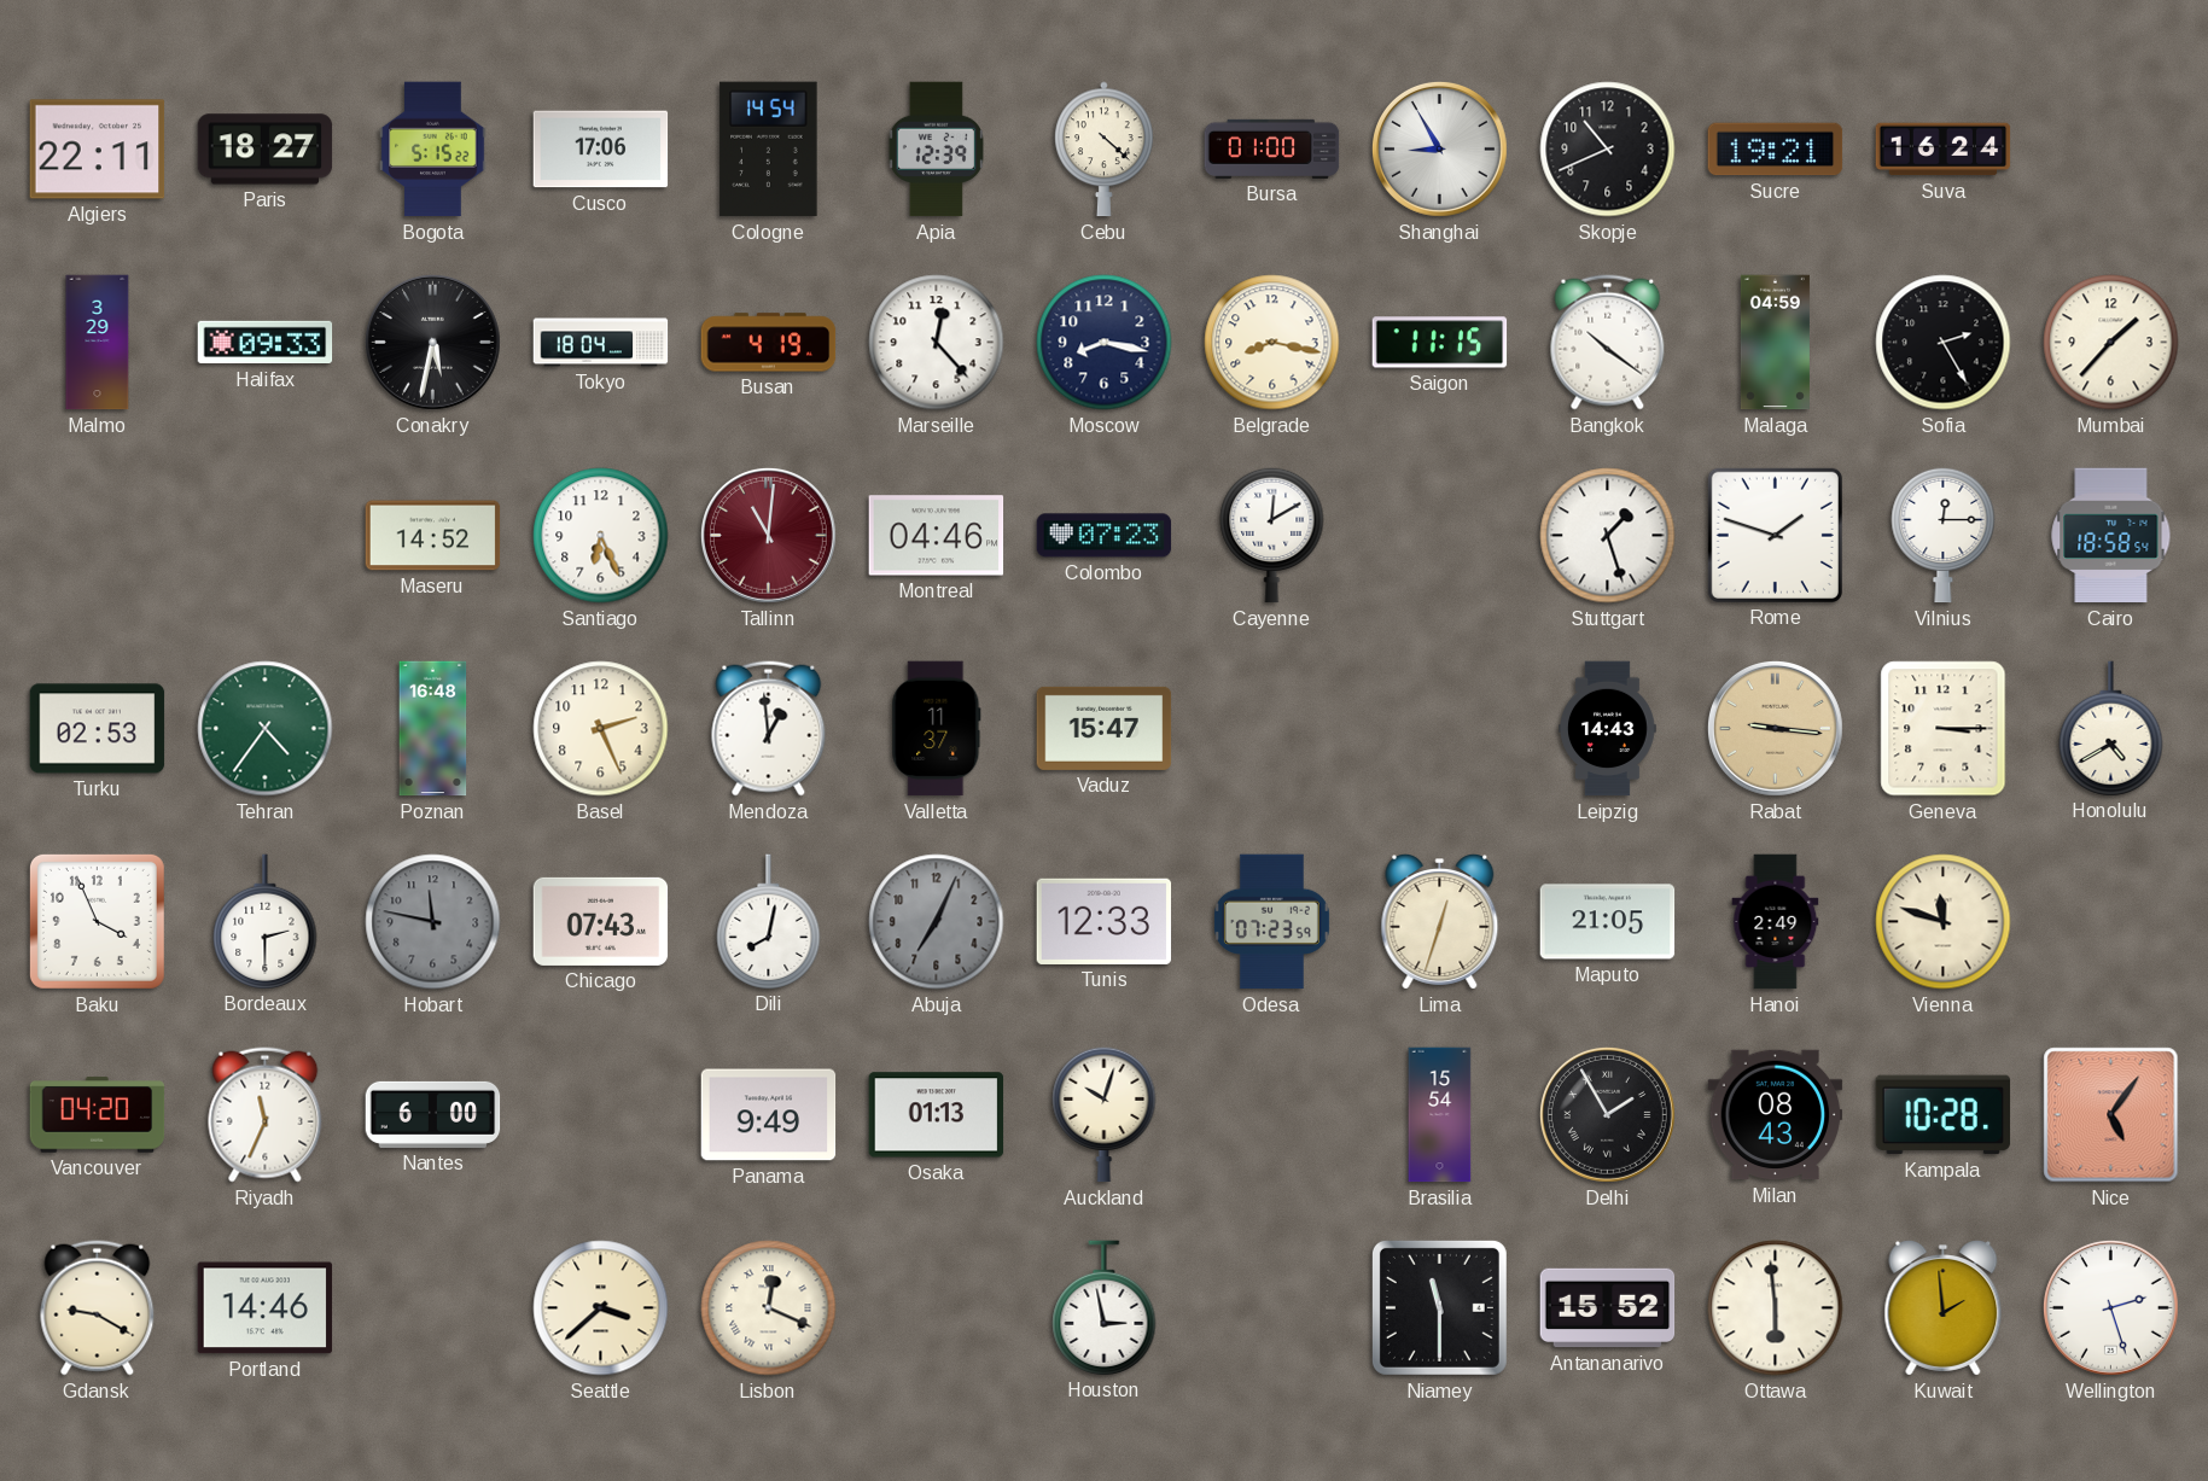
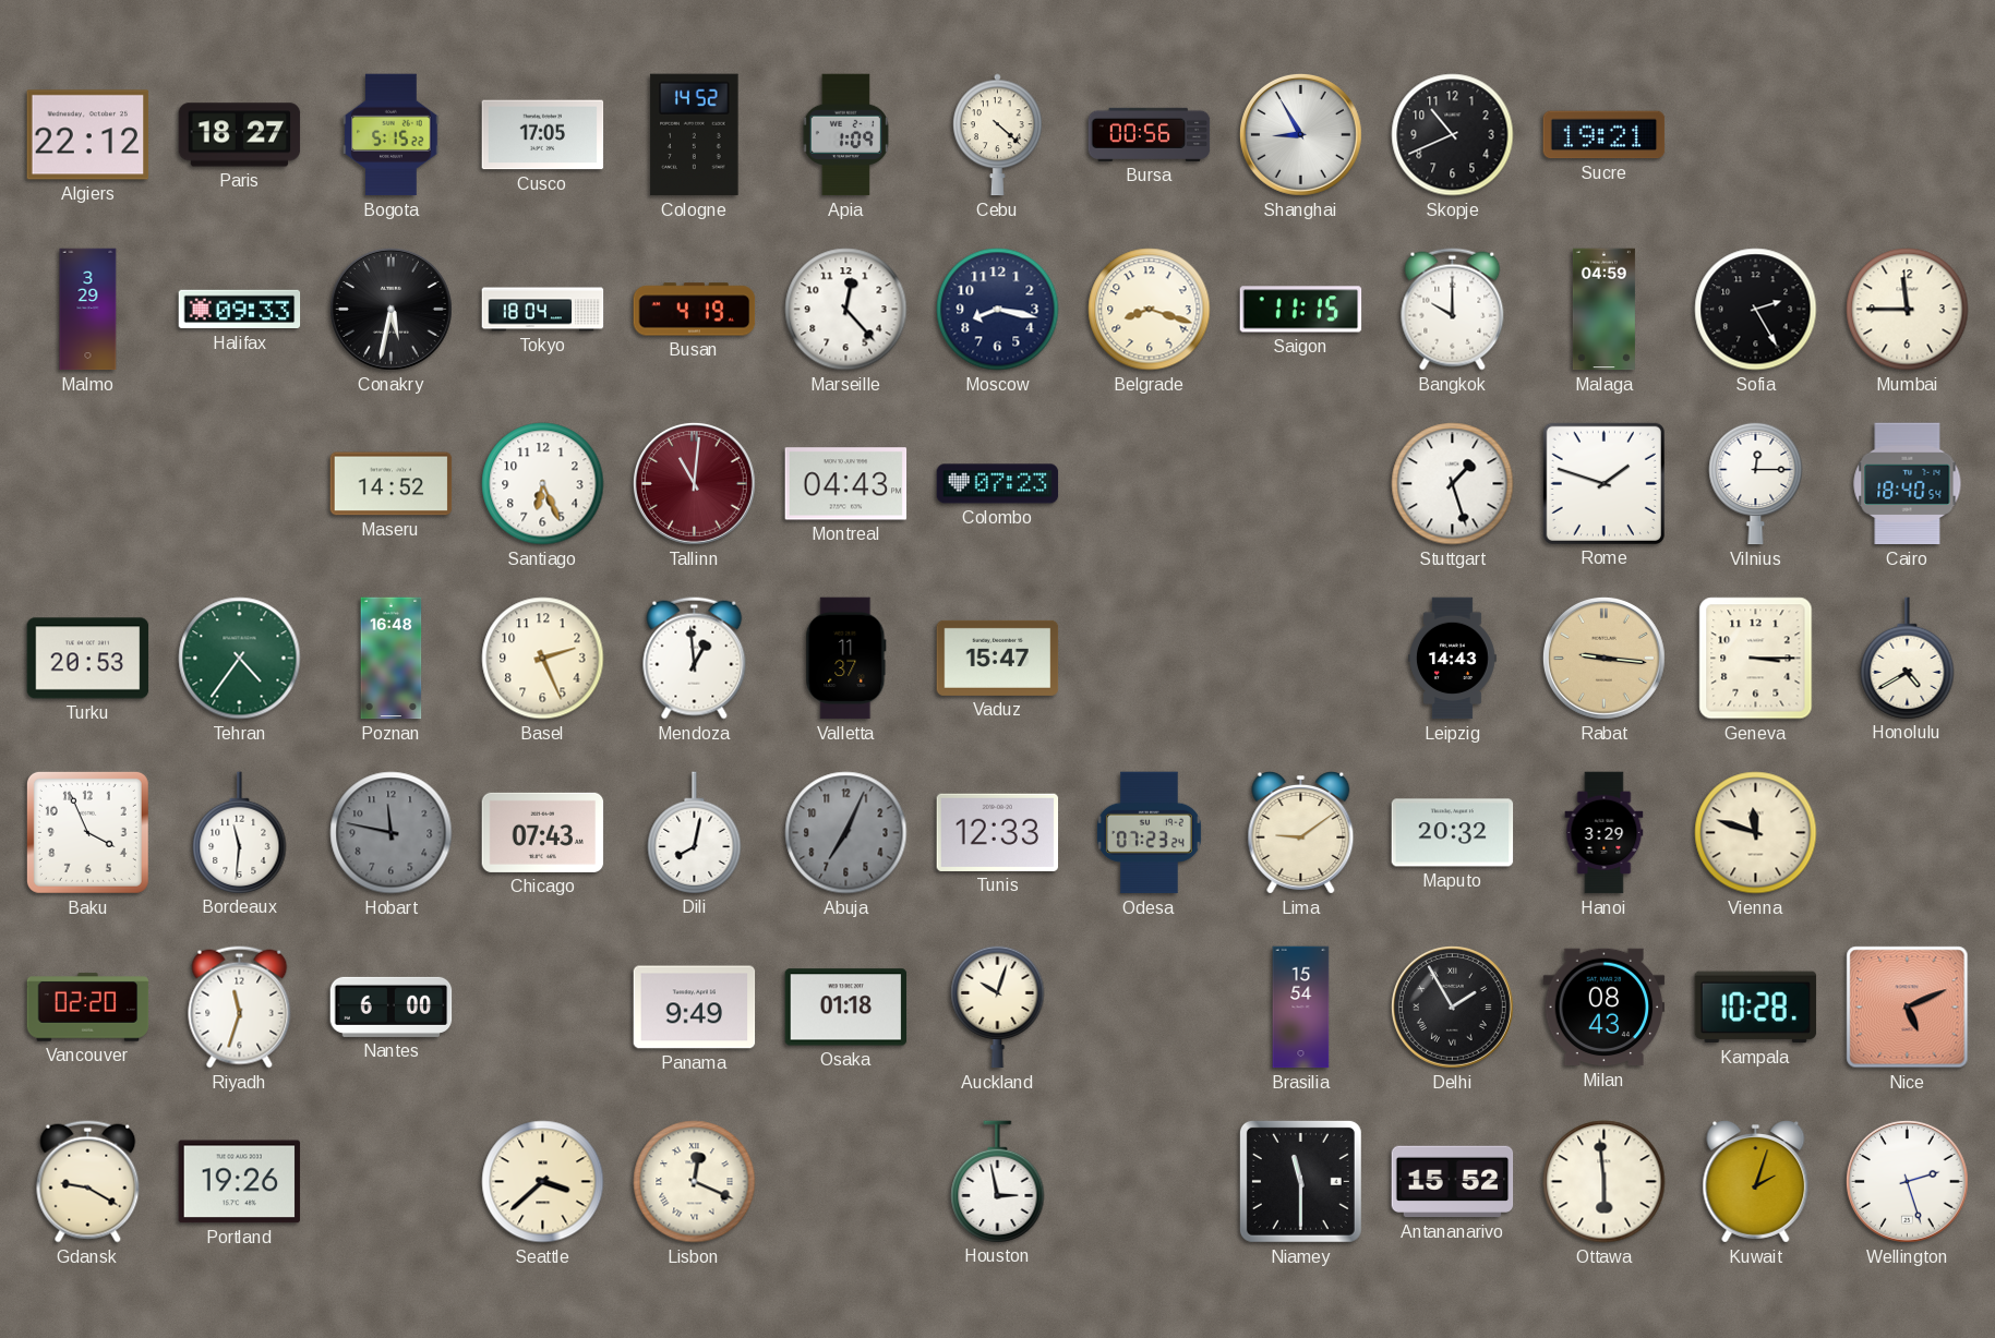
Algiers: 22:11 -> 22:12 (88, 135)
Cusco: 17:06 -> 17:05 (543, 135)
Cologne: 14:54 -> 14:52 (695, 135)
Apia: 12:39 -> 1:09 (845, 135)
Bursa: 01:00 -> 00:56 (1150, 134)
Suva: 16:24 -> none (1944, 150)
Belgrade: 8:17 -> 8:18 (1150, 310)
Bangkok: 10:21 -> 10:00 (1453, 310)
Mumbai: 1:37 -> 11:45 (1908, 310)
Montreal: 04:46 -> 04:43 (846, 484)
Cayenne: 12:10 -> none (1272, 535)
Cairo: 18:58 -> 18:40 (1908, 484)
Turku: 02:53 -> 20:53 (88, 659)
Bordeaux: 2:30 -> 11:31 (240, 832)
Odesa: 07:23:59 -> 07:23:24 (1149, 833)
Lima: 12:33 -> 9:09 (1301, 833)
Maputo: 21:05 -> 20:32 (1453, 833)
Hanoi: 2:49 -> 3:29 (1605, 833)
Vancouver: 04:20 -> 02:20 (88, 1008)
Riyadh: 11:34 -> 11:33 (240, 1008)
Osaka: 01:13 -> 01:18 (846, 1008)
Nice: 5:06 -> 5:11 (1908, 1008)
Portland: 14:46 -> 19:26 (240, 1182)
Kuwait: 1:59 -> 2:03 (1756, 1182)
